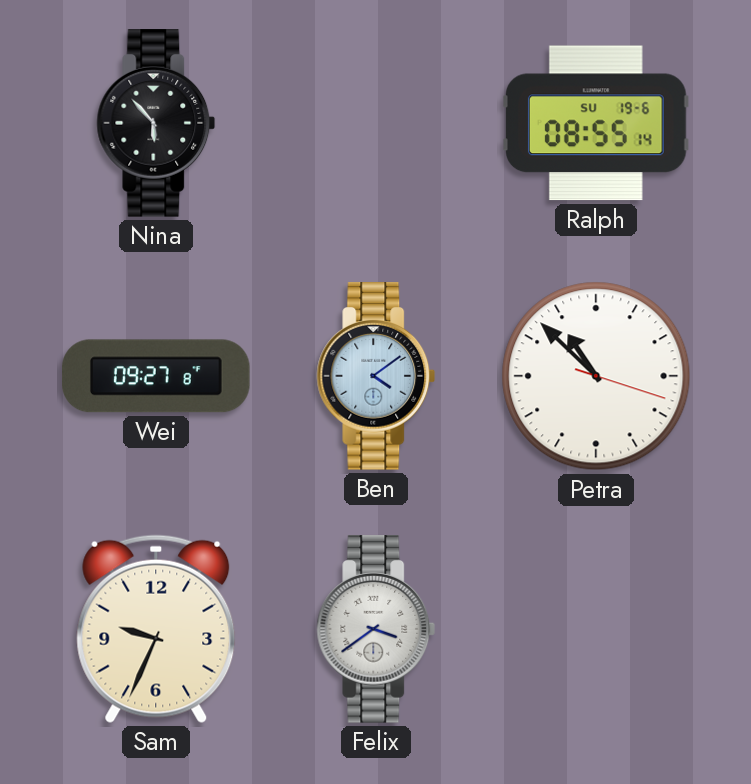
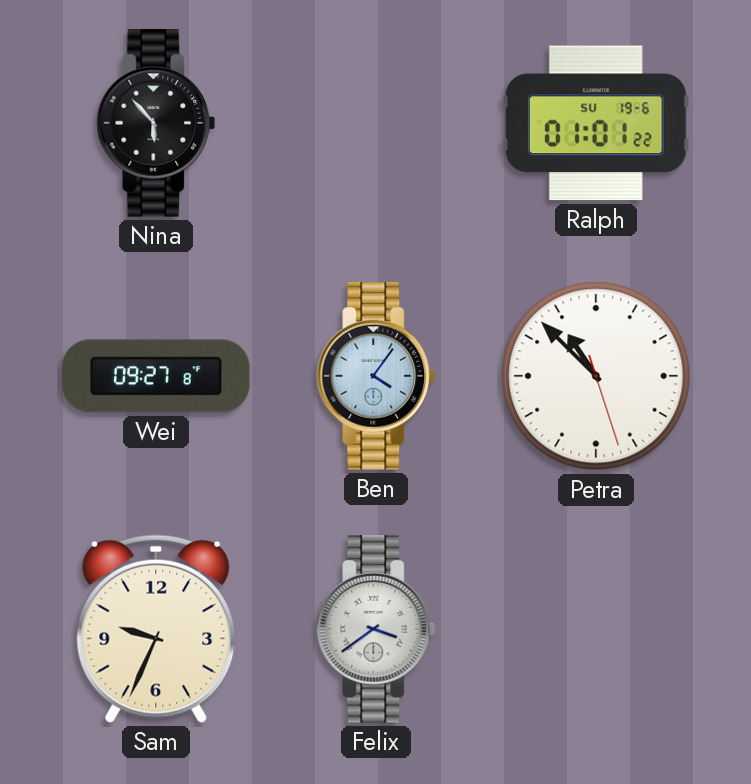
Ralph: 08:55 -> 01:01 (597, 123)
Ben: 4:09 -> 4:06 (376, 376)
Petra: 10:52:18 -> 10:52:27 (596, 376)
